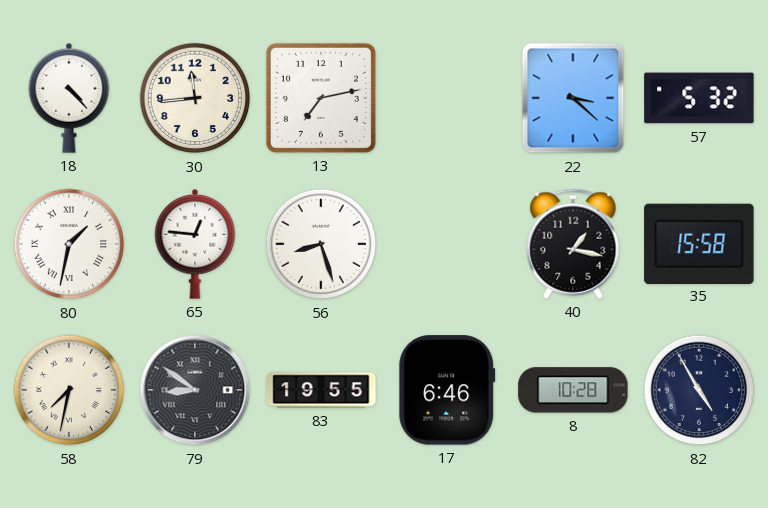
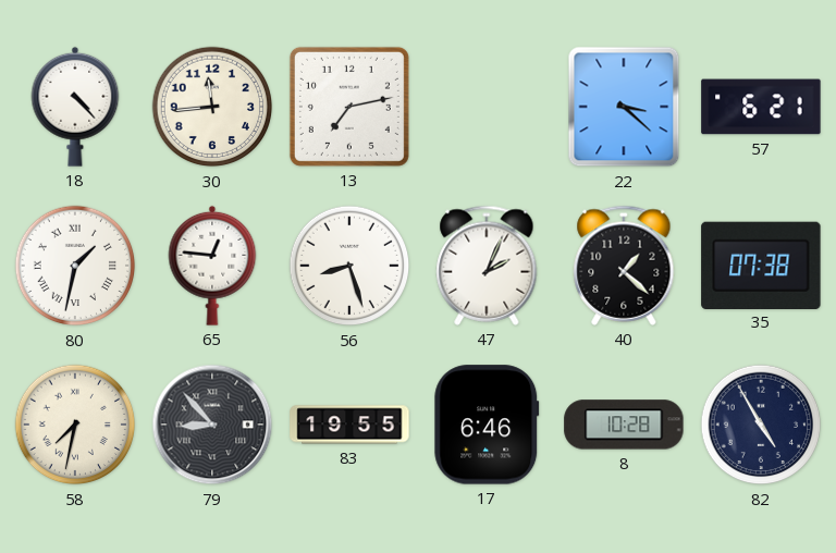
57: 5:32 -> 6:21 (761, 107)
47: none -> 2:04 (487, 266)
40: 1:17 -> 1:22 (624, 266)
35: 15:58 -> 07:38 (761, 265)
79: 8:51 -> 8:53 (212, 425)
